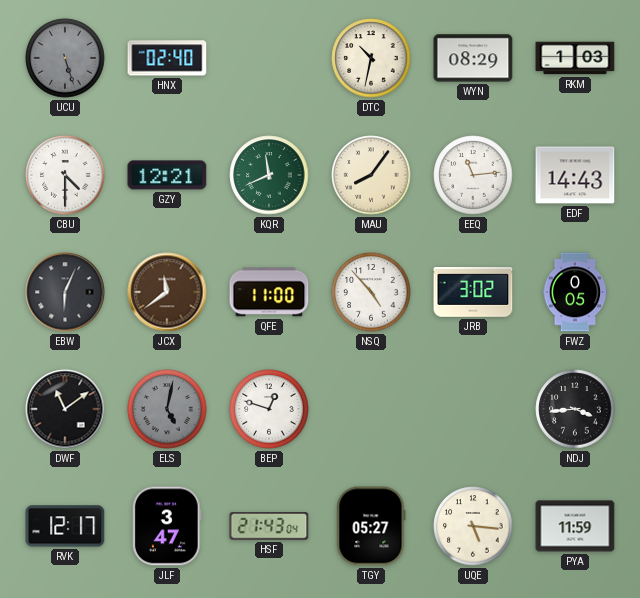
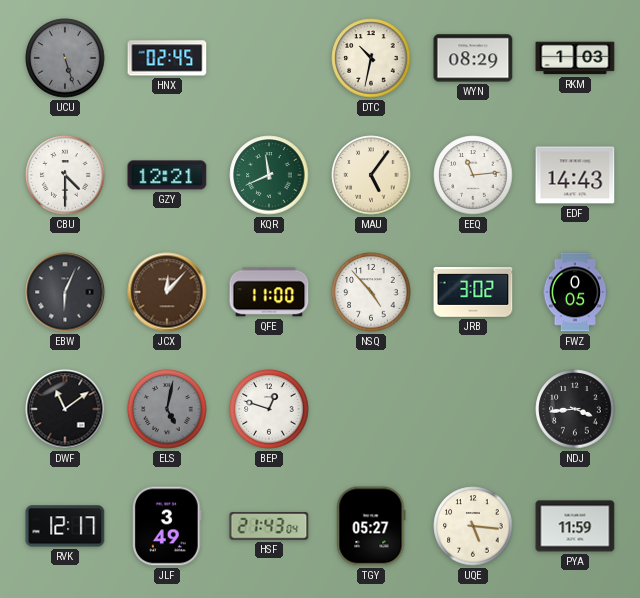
HNX: 02:40 -> 02:45 (167, 58)
MAU: 8:06 -> 5:06 (371, 175)
JCX: 11:39 -> 12:07 (167, 292)
JLF: 3:47 -> 3:49 (168, 526)
